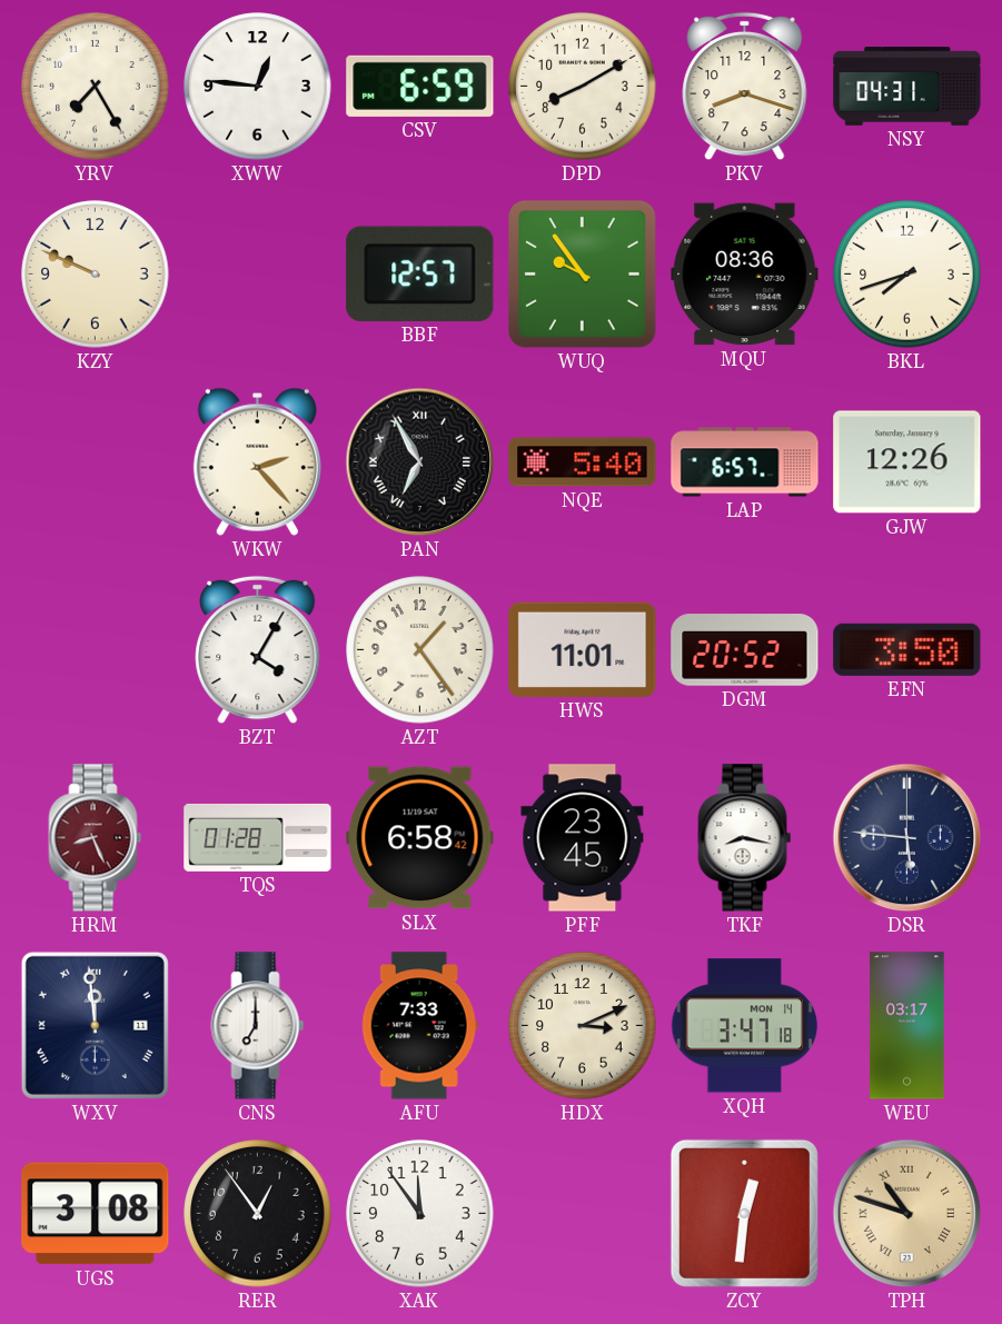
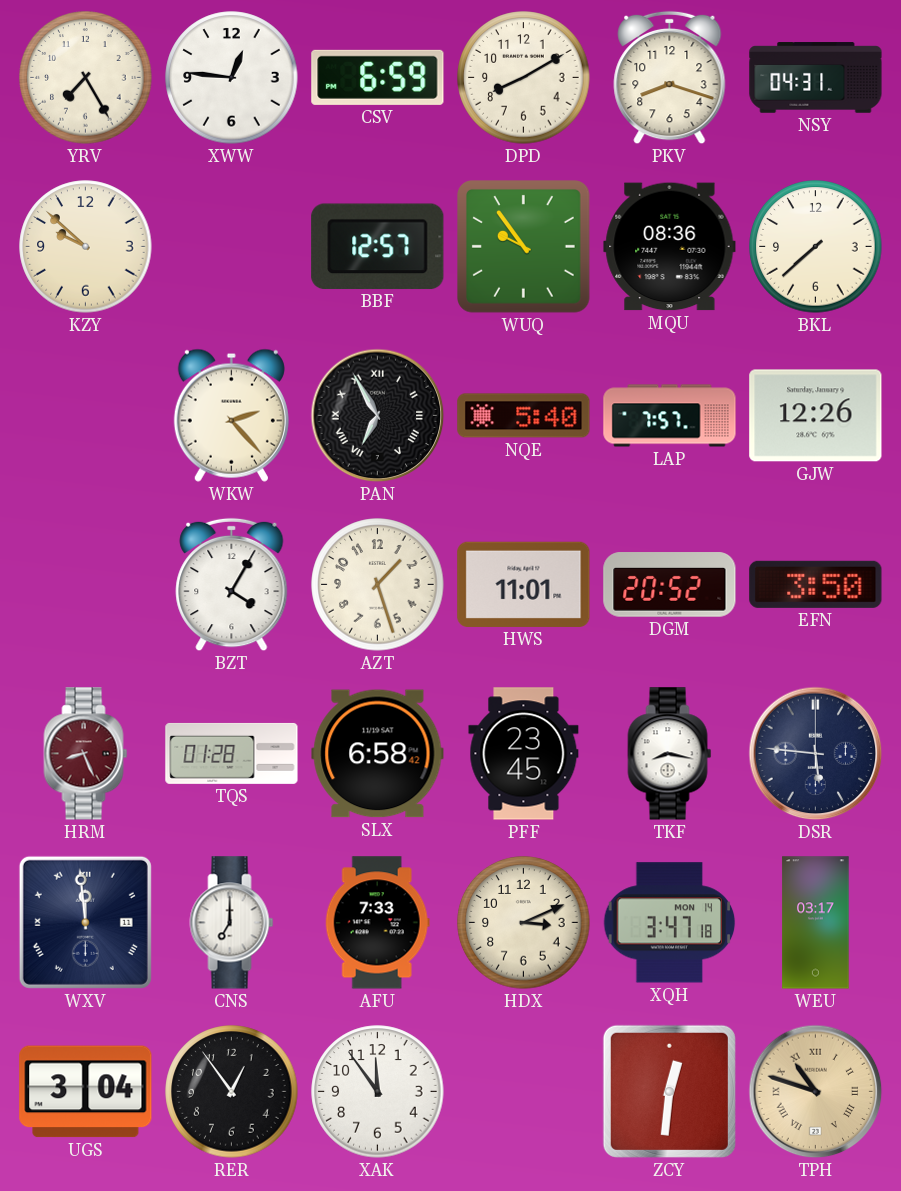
KZY: 9:49 -> 9:52 (86, 247)
BKL: 7:42 -> 7:38 (816, 247)
LAP: 6:57 -> 7:57 (670, 416)
AZT: 1:24 -> 1:27 (378, 585)
UGS: 3:08 -> 3:04 (86, 1092)
